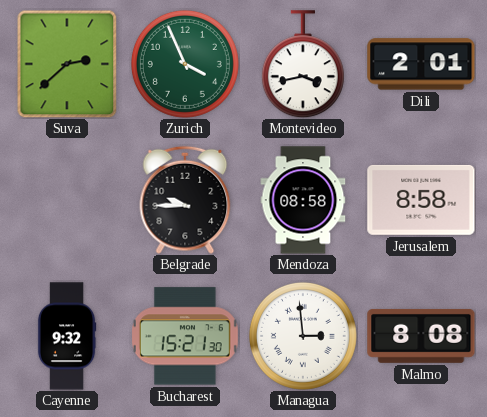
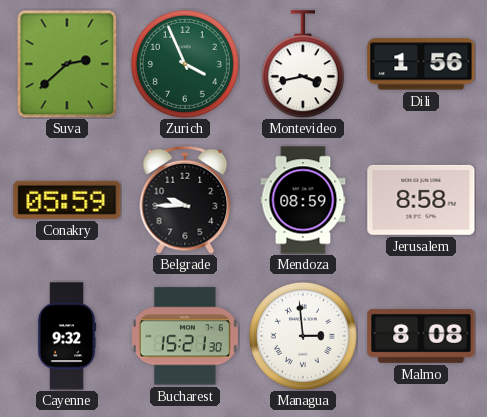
Dili: 2:01 -> 1:56 (421, 64)
Conakry: none -> 05:59 (67, 200)
Mendoza: 08:58 -> 08:59 (303, 200)
